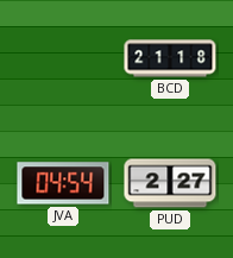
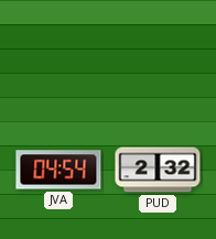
BCD: 21:18 -> none (170, 58)
PUD: 2:27 -> 2:32 (158, 170)
